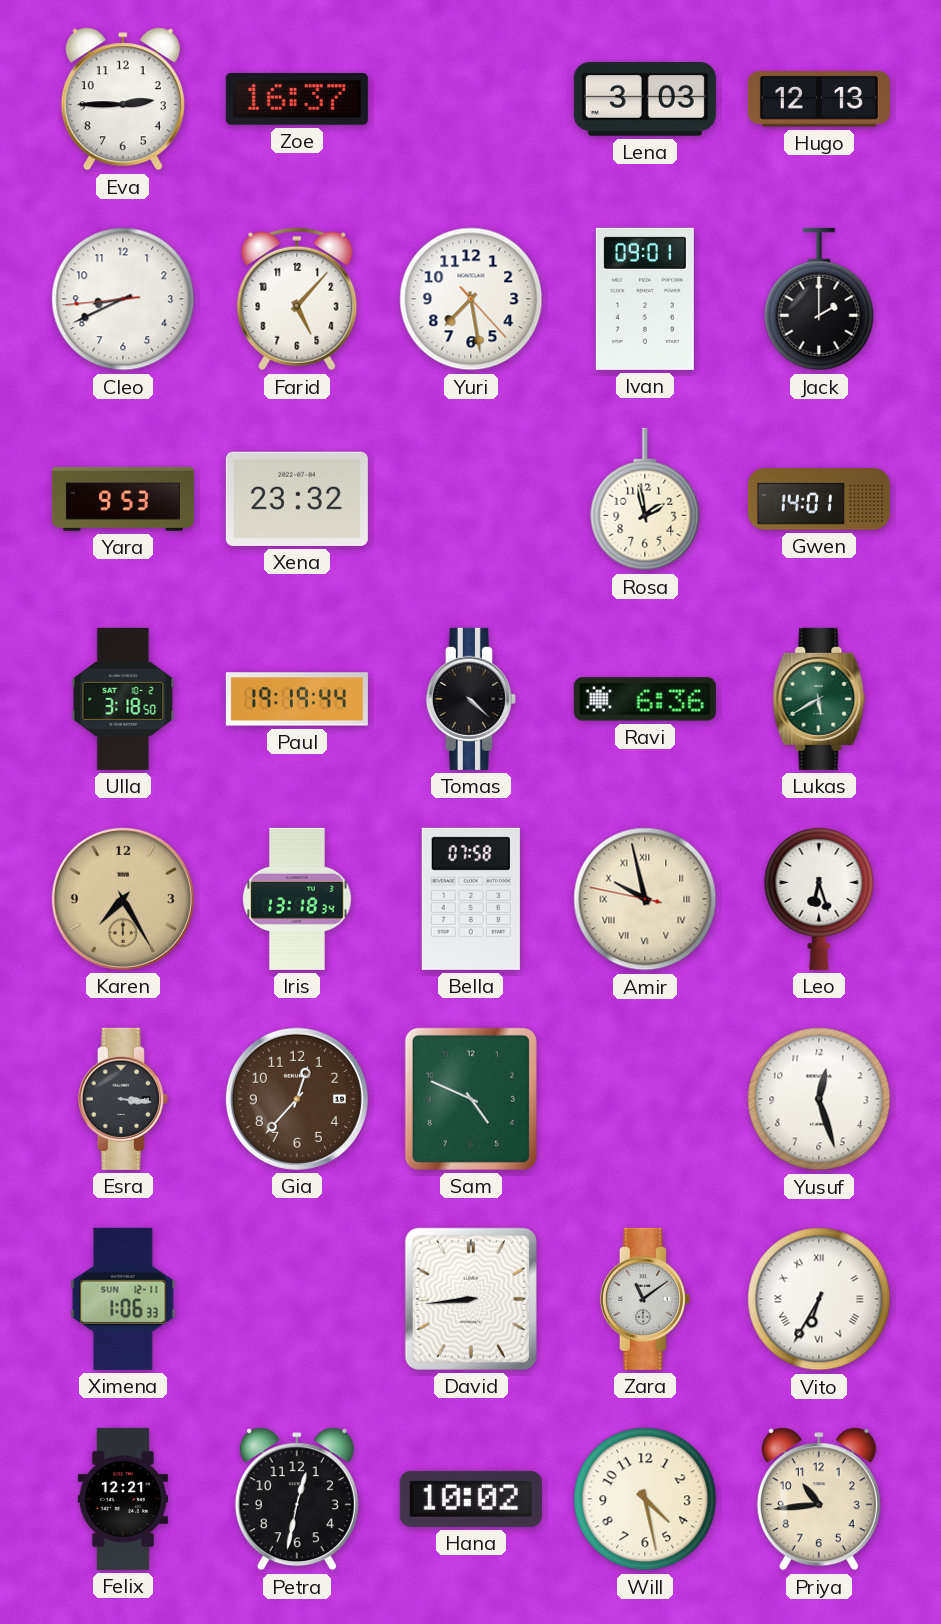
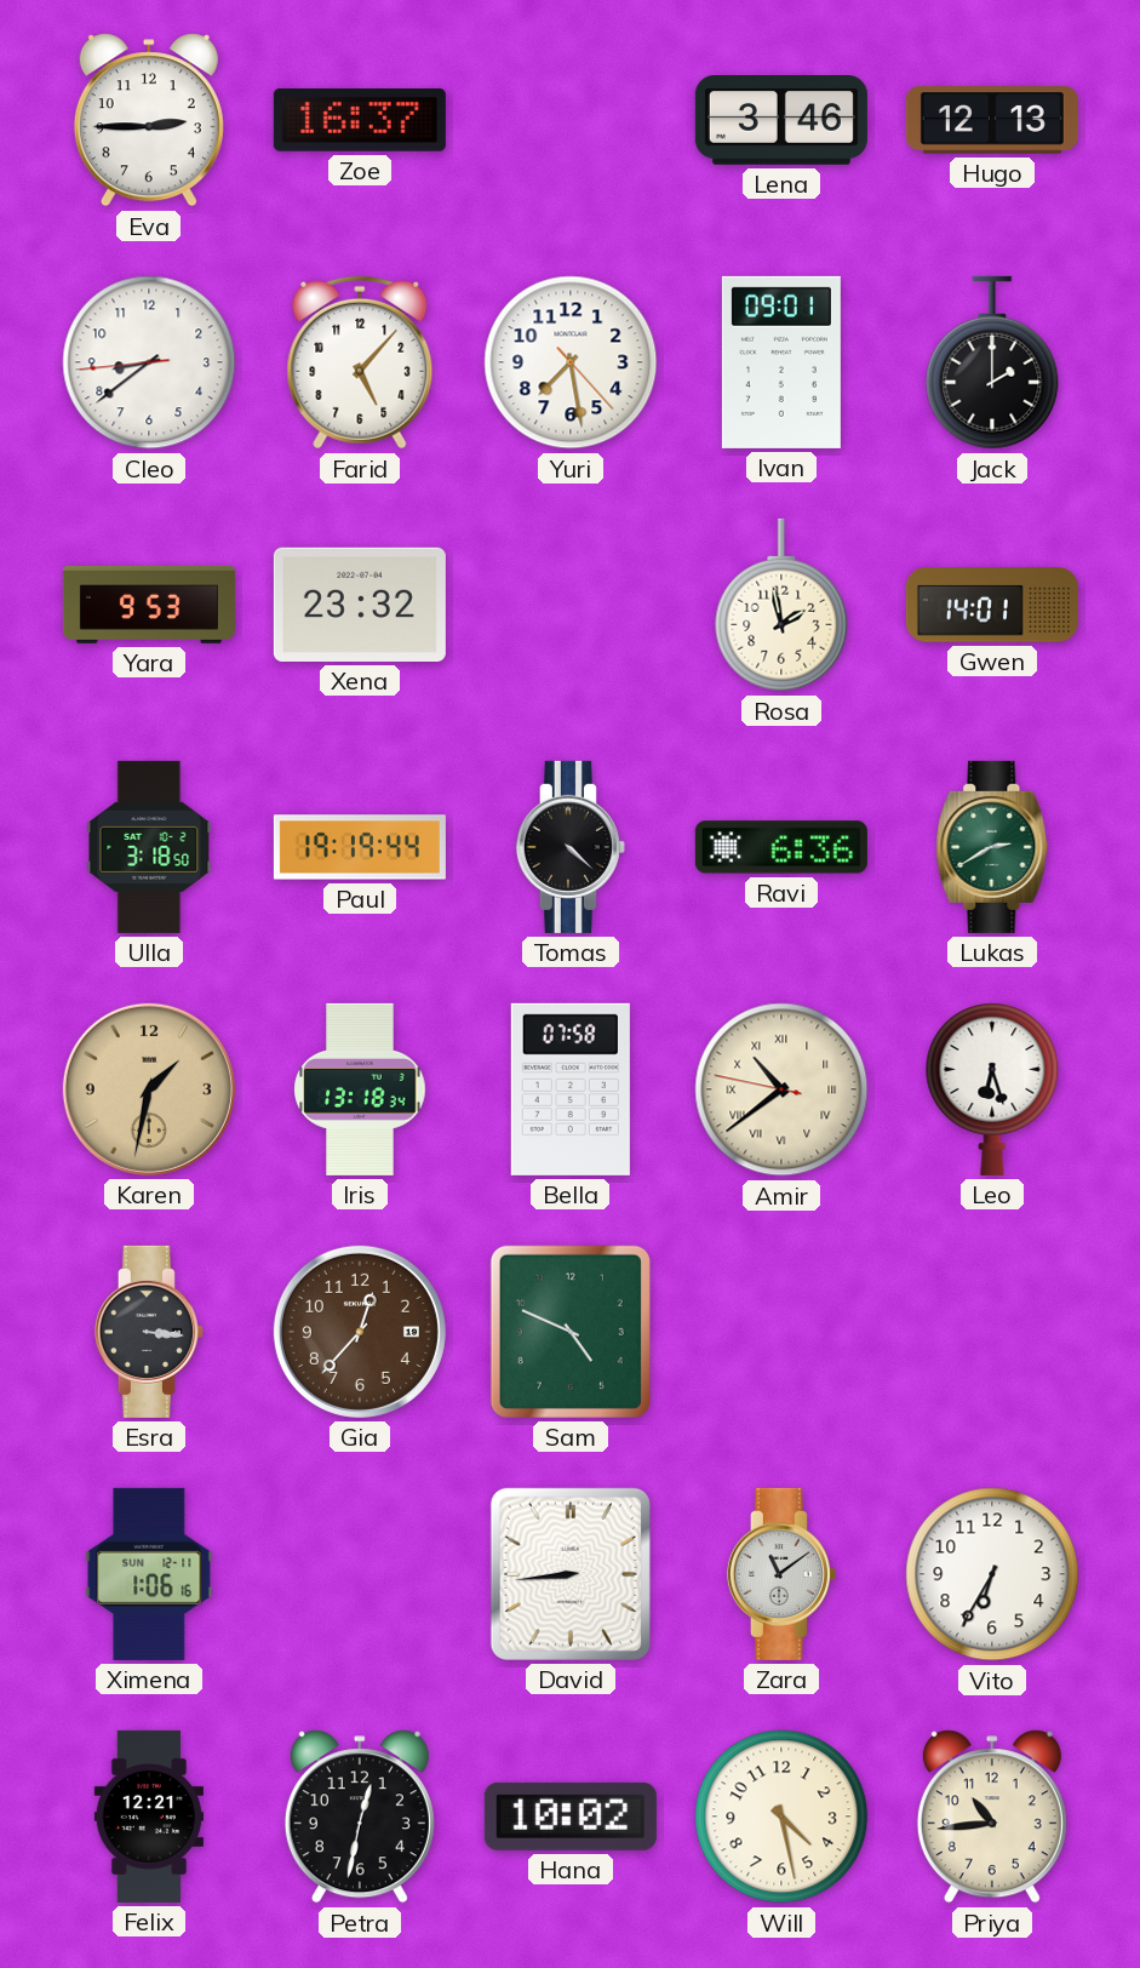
Lena: 3:03 -> 3:46 (781, 120)
Cleo: 8:40 -> 8:38 (149, 362)
Lukas: 5:40 -> 2:40 (992, 847)
Karen: 7:25 -> 1:32 (149, 1089)
Amir: 9:57 -> 10:38 (781, 1089)
Yusuf: 12:27 -> none (819, 1099)
Ximena: 1:06:33 -> 1:06:16 (149, 1574)
Vito numerals: Roman -> Arabic (992, 1574)
